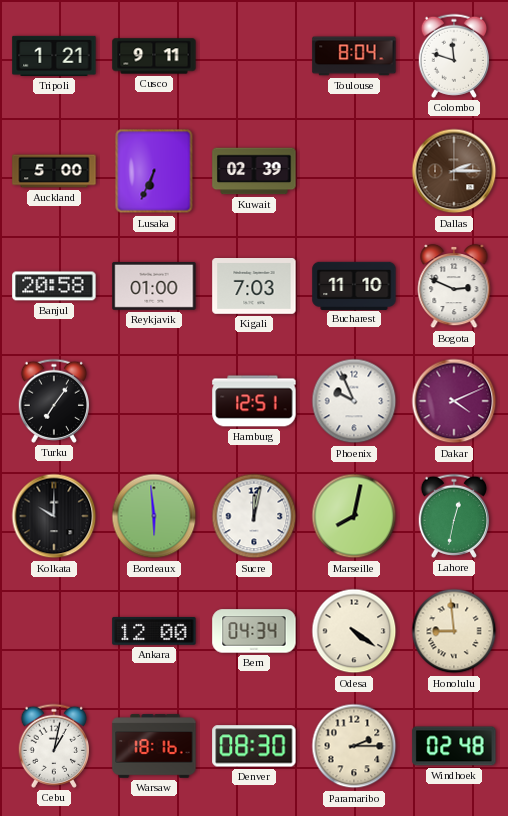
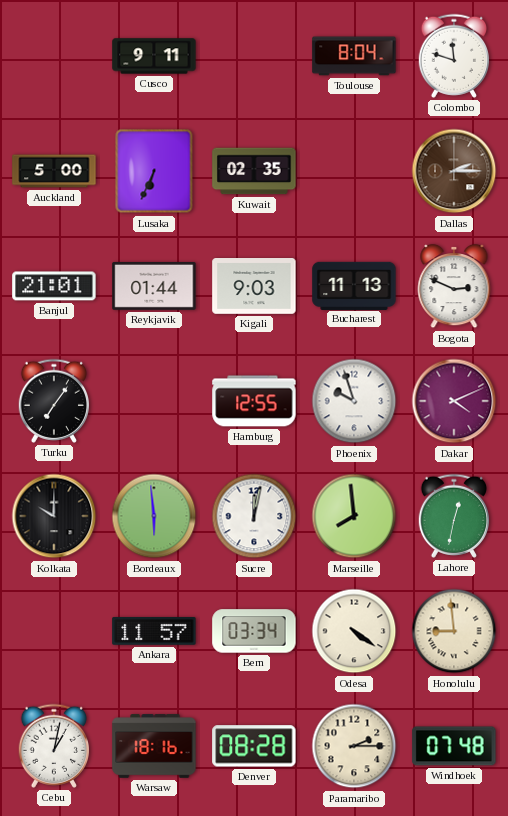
Tripoli: 1:21 -> none (54, 56)
Kuwait: 02:39 -> 02:35 (254, 171)
Banjul: 20:58 -> 21:01 (54, 286)
Reykjavik: 01:00 -> 01:44 (154, 286)
Kigali: 7:03 -> 9:03 (254, 287)
Bucharest: 11:10 -> 11:13 (354, 285)
Hamburg: 12:51 -> 12:55 (254, 401)
Phoenix: 9:56 -> 9:57 (354, 401)
Marseille: 8:02 -> 7:59 (354, 516)
Ankara: 12:00 -> 11:57 (154, 631)
Bern: 04:34 -> 03:34 (254, 631)
Denver: 08:30 -> 08:28 (254, 746)
Windhoek: 02:48 -> 07:48 (454, 746)
